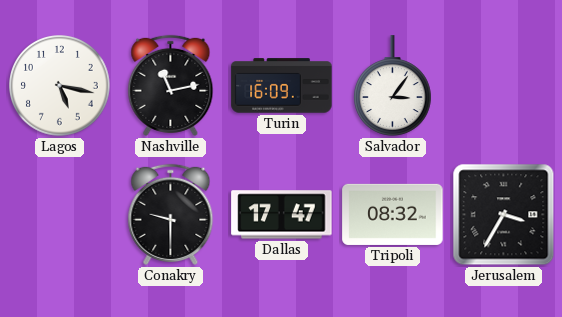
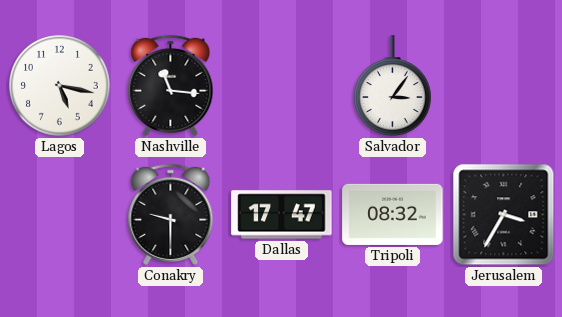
Nashville: 11:13 -> 11:16 (171, 85)
Turin: 16:09 -> none (282, 86)
